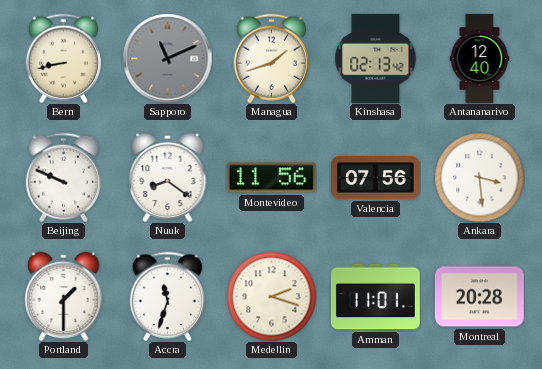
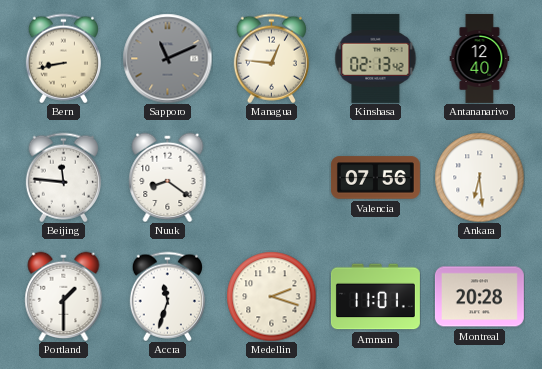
Managua: 1:42 -> 12:46 (271, 58)
Beijing: 9:49 -> 11:46 (63, 177)
Montevideo: 11:56 -> none (271, 178)
Ankara: 3:29 -> 6:29 (479, 177)
